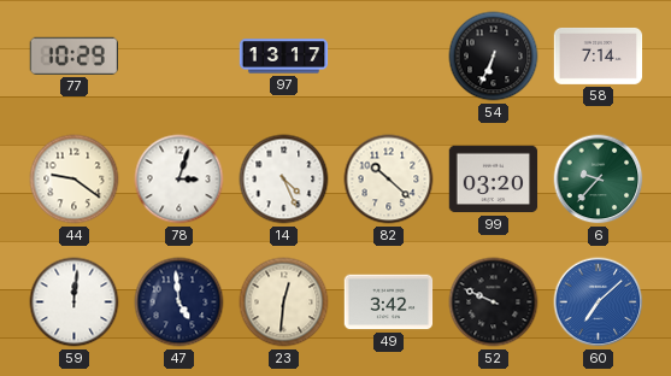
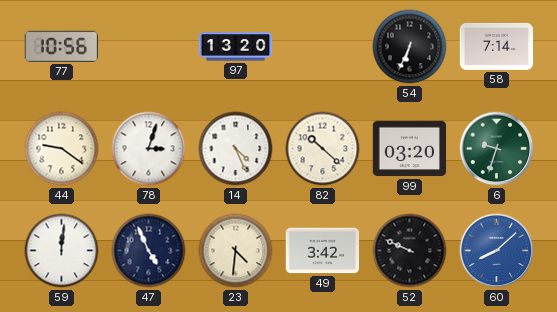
77: 10:29 -> 10:56 (61, 46)
97: 13:17 -> 13:20 (236, 47)
6: 9:37 -> 9:33 (497, 149)
47: 4:59 -> 4:56 (149, 251)
23: 12:31 -> 4:31 (236, 251)
60: 7:08 -> 8:08 (497, 251)
